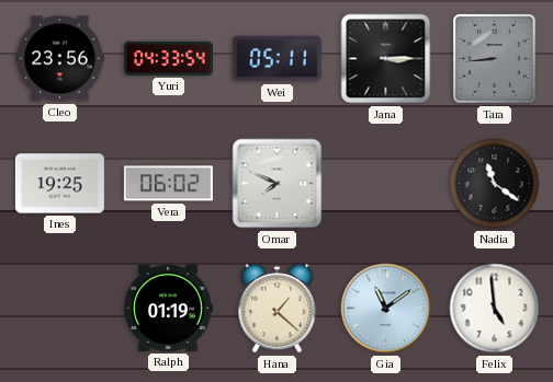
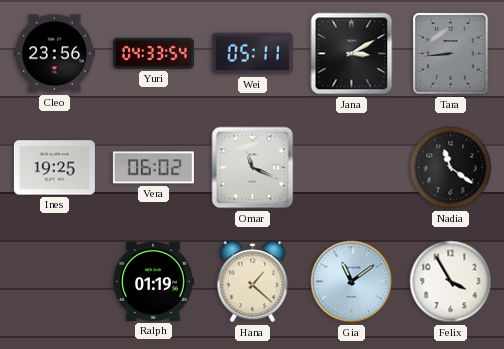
Jana: 3:15 -> 3:10 (352, 54)
Omar: 7:49 -> 11:19 (253, 168)
Felix: 4:59 -> 3:55 (451, 282)
